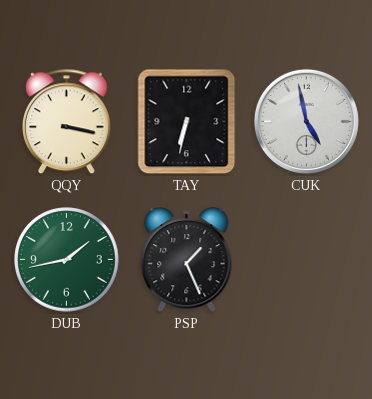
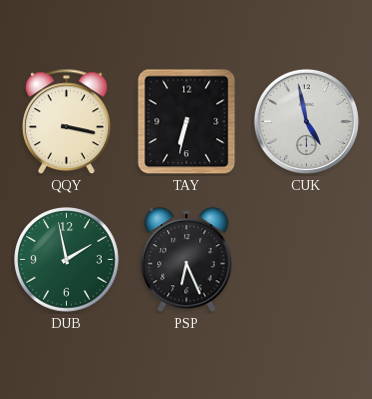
DUB: 1:43 -> 1:58 (67, 260)
PSP: 1:26 -> 6:26 (187, 260)
